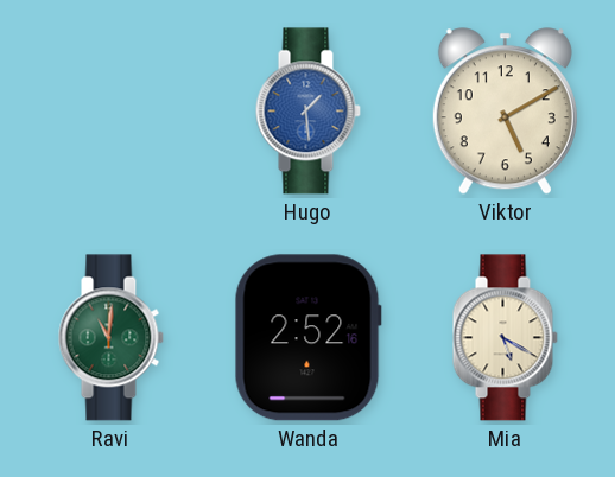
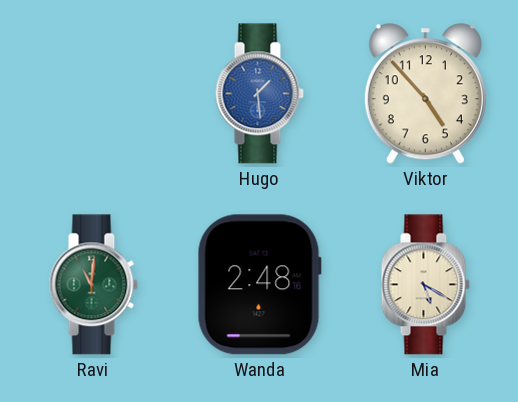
Viktor: 5:10 -> 4:53 (425, 94)
Wanda: 2:52 -> 2:48 (259, 285)
